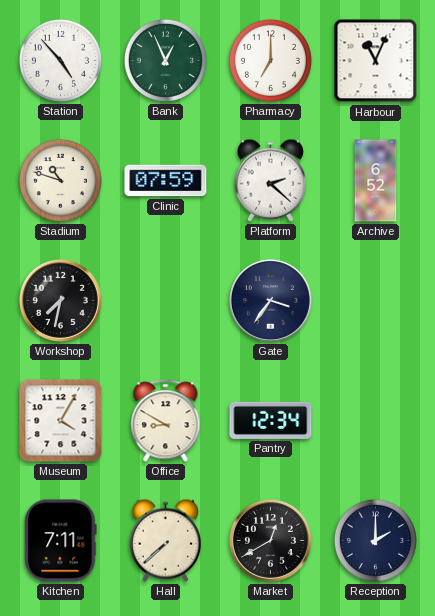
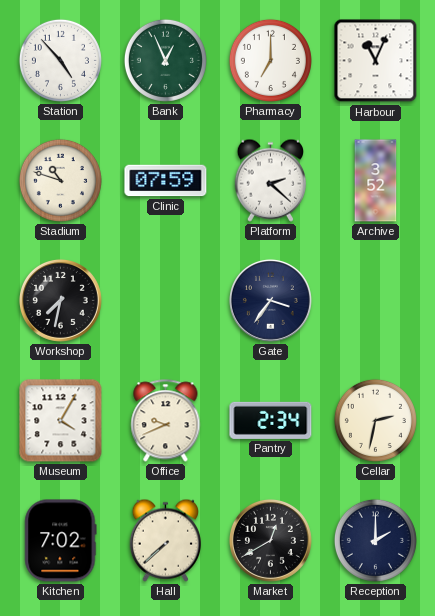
Archive: 6:52 -> 3:52 (376, 181)
Office: 8:50 -> 9:41 (166, 421)
Pantry: 12:34 -> 2:34 (271, 420)
Cellar: none -> 2:32 (375, 420)
Kitchen: 7:11 -> 7:02 (61, 541)
